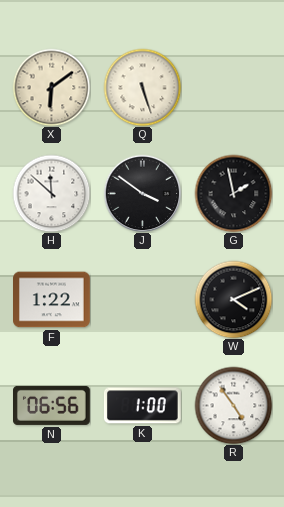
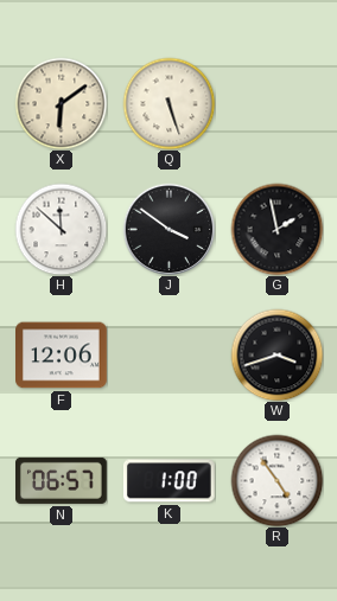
F: 1:22 -> 12:06 (62, 356)
W: 4:11 -> 3:42 (276, 354)
N: 06:56 -> 06:57 (62, 480)
